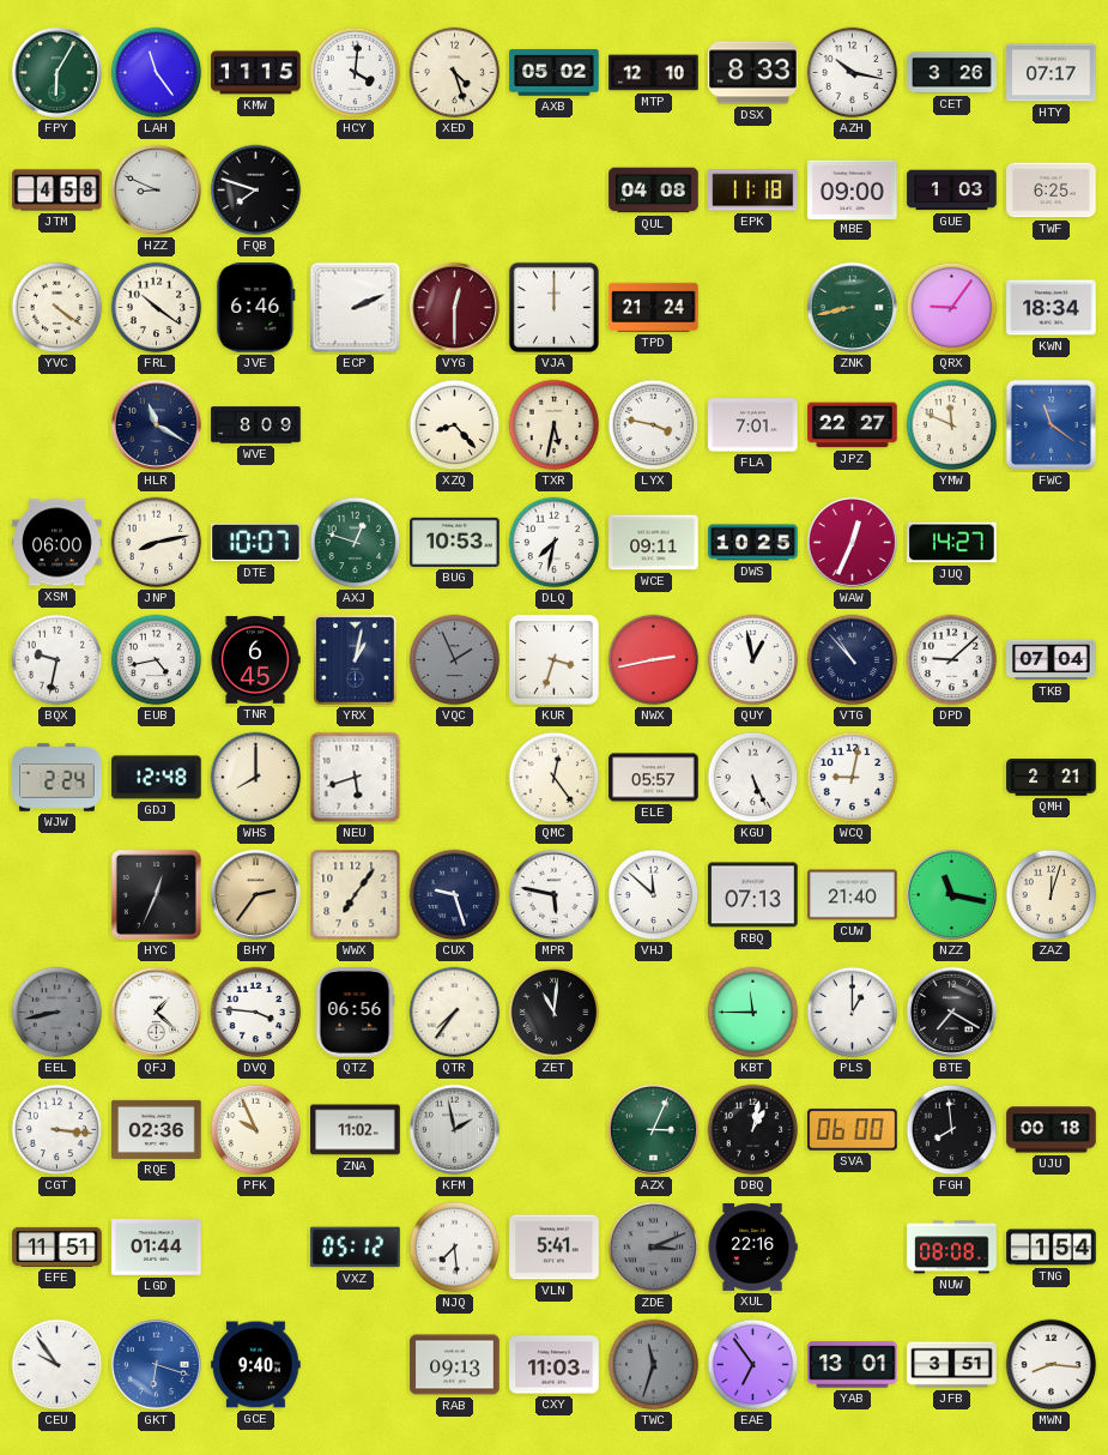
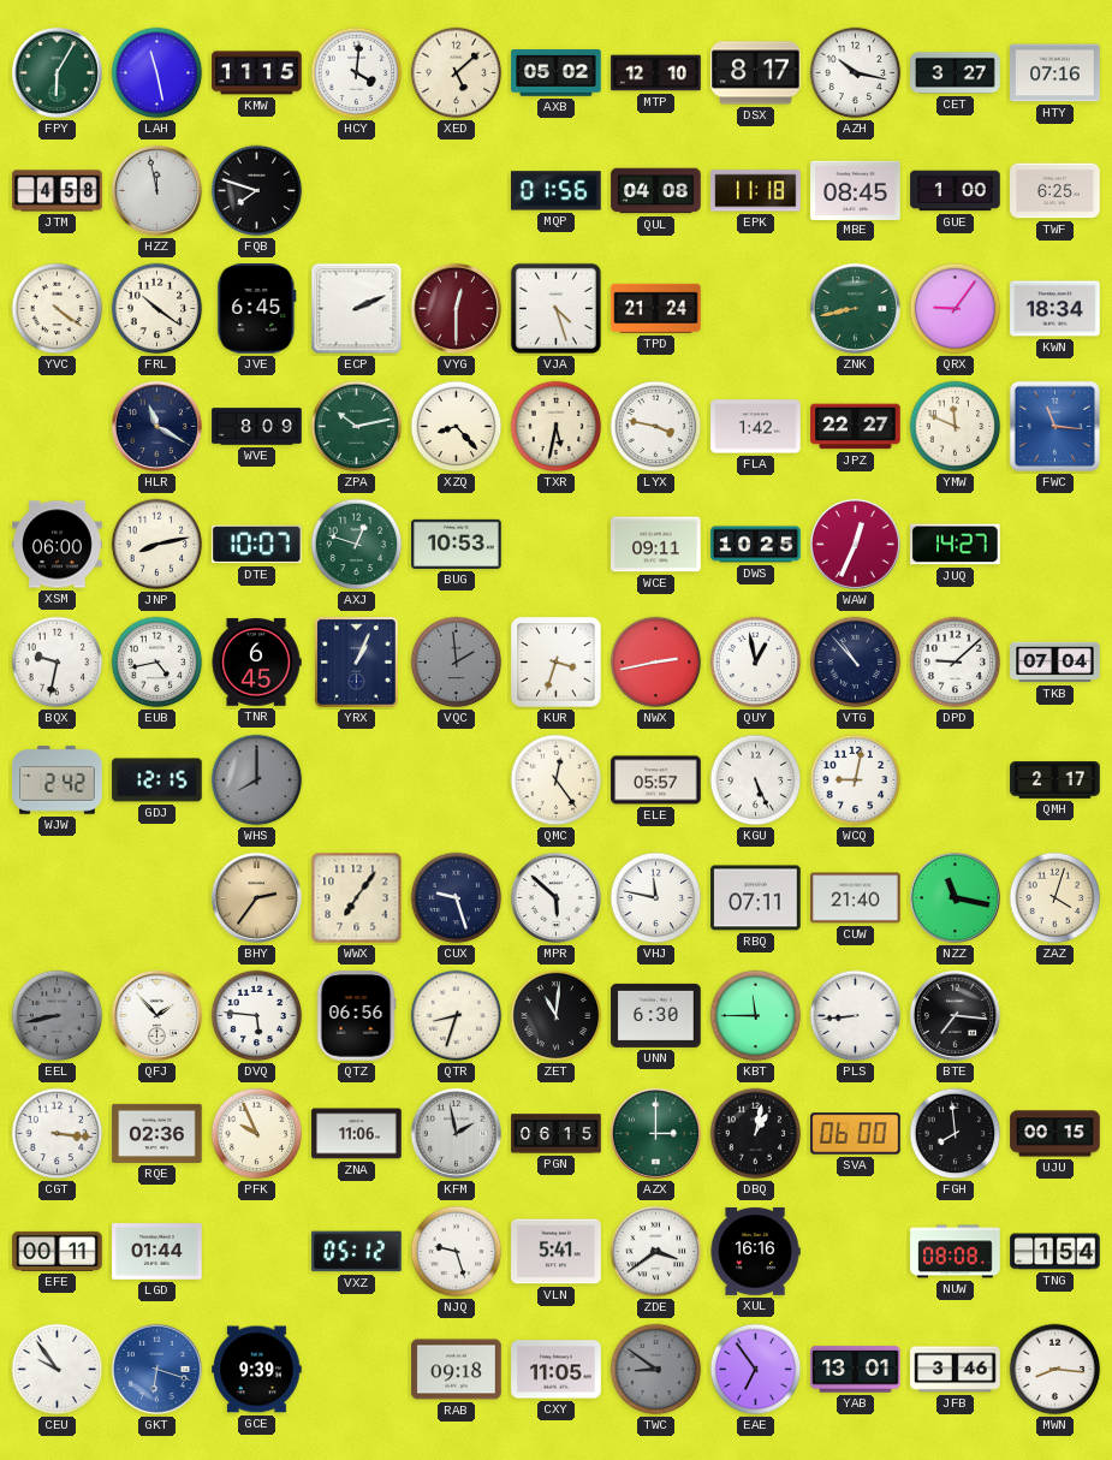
LAH: 11:24 -> 11:28 (157, 73)
XED: 4:27 -> 5:08 (457, 73)
DSX: 8:33 -> 8:17 (756, 73)
CET: 3:26 -> 3:27 (956, 73)
HTY: 07:17 -> 07:16 (1055, 73)
HZZ: 8:49 -> 11:58 (156, 190)
MQP: none -> 01:56 (557, 191)
MBE: 09:00 -> 08:45 (856, 190)
GUE: 1:03 -> 1:00 (956, 191)
JVE: 6:46 -> 6:45 (257, 309)
VJA: 12:00 -> 4:27 (555, 308)
ZPA: none -> 10:13 (357, 427)
FLA: 7:01 -> 1:42 (756, 427)
FWC: 11:21 -> 11:16 (1054, 426)
DLQ: 7:32 -> none (555, 543)
YRX: 1:02 -> 1:04 (357, 663)
VQC: 1:56 -> 1:59 (457, 663)
WJW: 2:24 -> 2:42 (58, 781)
GDJ: 12:48 -> 12:15 (157, 781)
WHS dial: cream -> grey (257, 781)
NEU: 5:42 -> none (356, 778)
QMH: 2:21 -> 2:17 (1055, 781)
HYC: 12:34 -> none (156, 894)
MPR: 5:47 -> 5:52 (555, 897)
VHJ: 11:52 -> 11:47 (656, 898)
RBQ: 07:13 -> 07:11 (756, 898)
ZAZ: 12:03 -> 4:03 (1055, 898)
QFJ: 1:22 -> 1:53 (156, 1015)
DVQ: 3:46 -> 5:46 (257, 1016)
QTR: 7:36 -> 8:33 (457, 1016)
UNN: none -> 6:30 (656, 1015)
PLS: 1:00 -> 8:44 (856, 1016)
BTE: 7:20 -> 7:16 (955, 1015)
ZNA: 11:02 -> 11:06 (357, 1134)
PGN: none -> 06:15 (557, 1134)
AZX: 3:04 -> 3:00 (655, 1133)
UJU: 00:18 -> 00:15 (1055, 1134)
EFE: 11:51 -> 00:11 (58, 1251)
NJQ: 7:29 -> 9:27 (457, 1252)
ZDE: 3:11 -> 3:39 (656, 1252)
ZDE dial: grey -> white (656, 1252)
XUL: 22:16 -> 16:16 (755, 1251)
GCE: 9:40 -> 9:39 (257, 1370)
RAB: 09:13 -> 09:18 (457, 1370)
CXY: 11:03 -> 11:05 (557, 1370)
TWC: 11:33 -> 8:51 (656, 1370)
JFB: 3:51 -> 3:46 (956, 1370)
